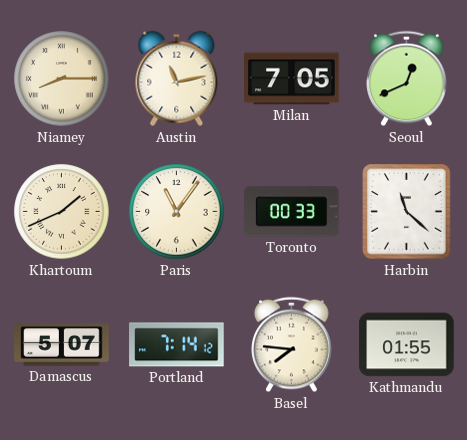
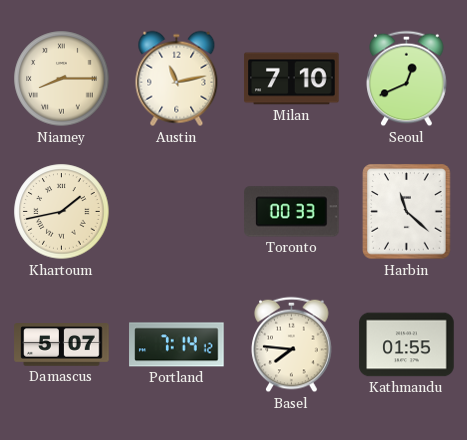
Milan: 7:05 -> 7:10 (292, 79)
Khartoum: 1:41 -> 1:43 (62, 212)
Paris: 11:06 -> none (177, 212)
